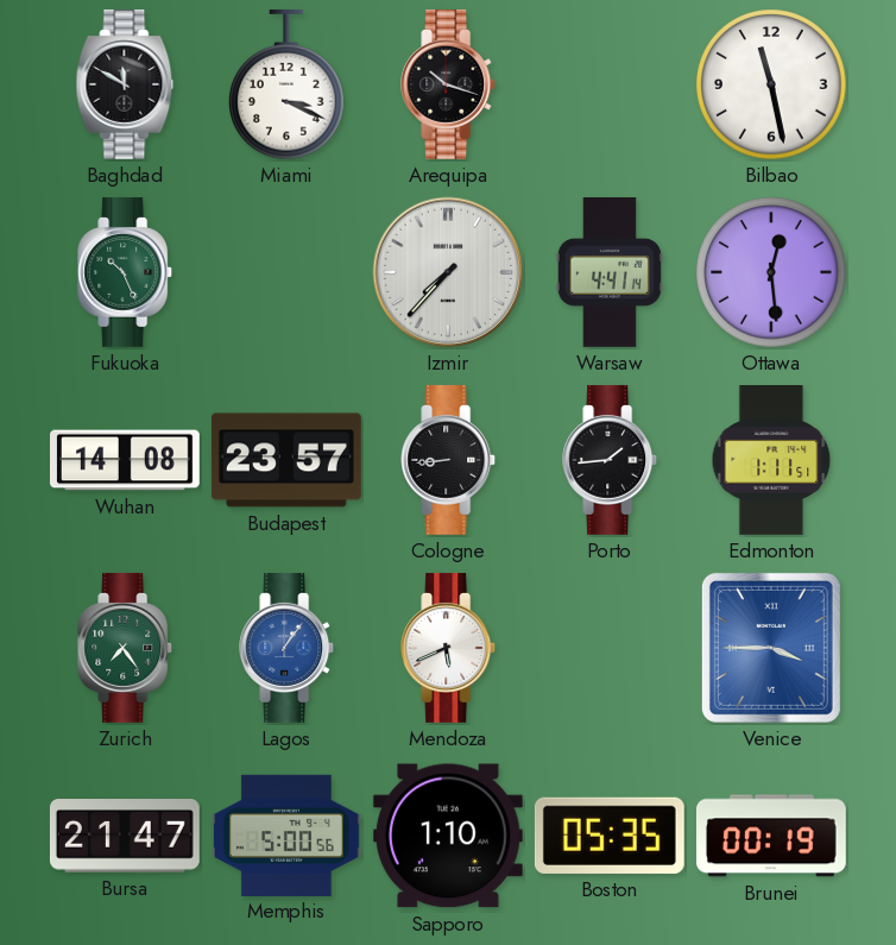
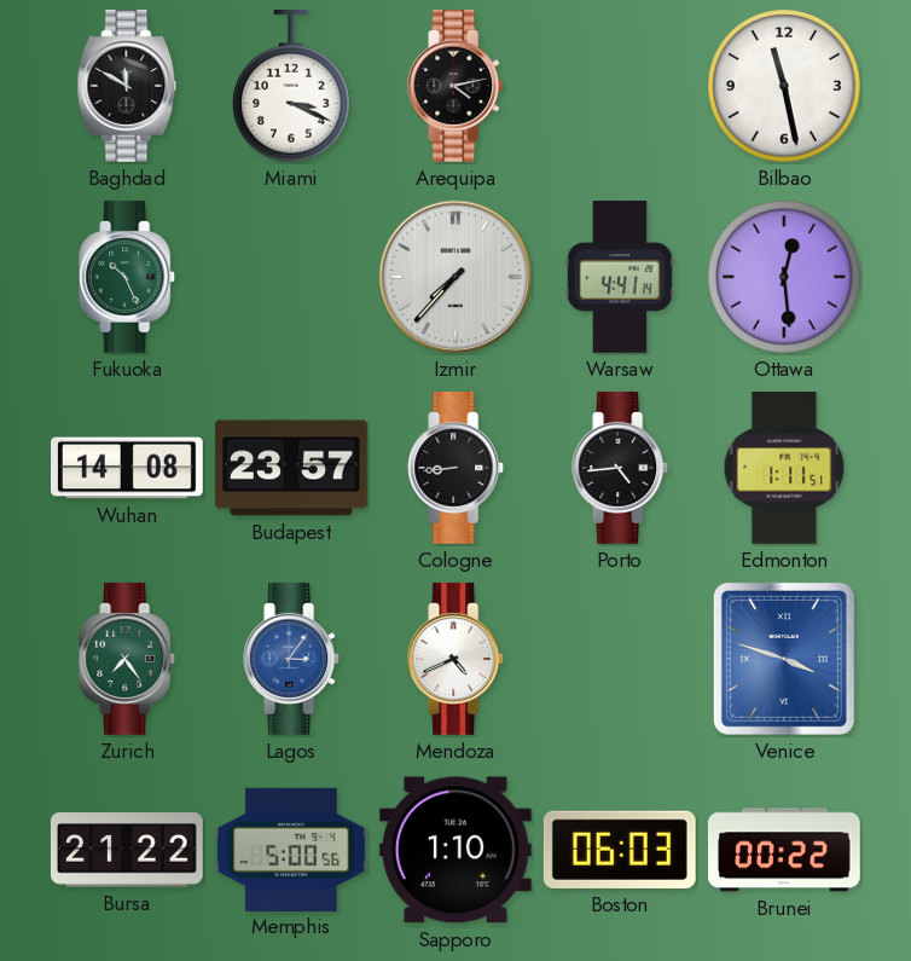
Arequipa: 10:18 -> 4:13 (457, 86)
Porto: 1:44 -> 4:44 (621, 468)
Lagos: 1:06 -> 3:06 (292, 659)
Mendoza: 5:41 -> 4:41 (457, 659)
Venice: 3:45 -> 3:48 (784, 659)
Bursa: 21:47 -> 21:22 (127, 851)
Boston: 05:35 -> 06:03 (620, 850)
Brunei: 00:19 -> 00:22 (784, 850)
